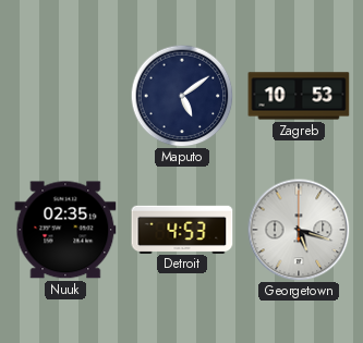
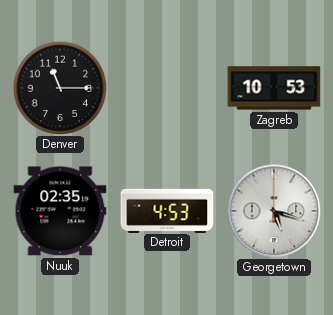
Denver: none -> 11:15 (60, 88)
Maputo: 5:09 -> none (182, 96)
